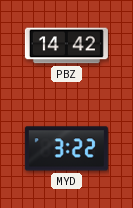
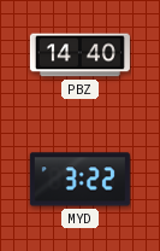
PBZ: 14:42 -> 14:40 (79, 56)
